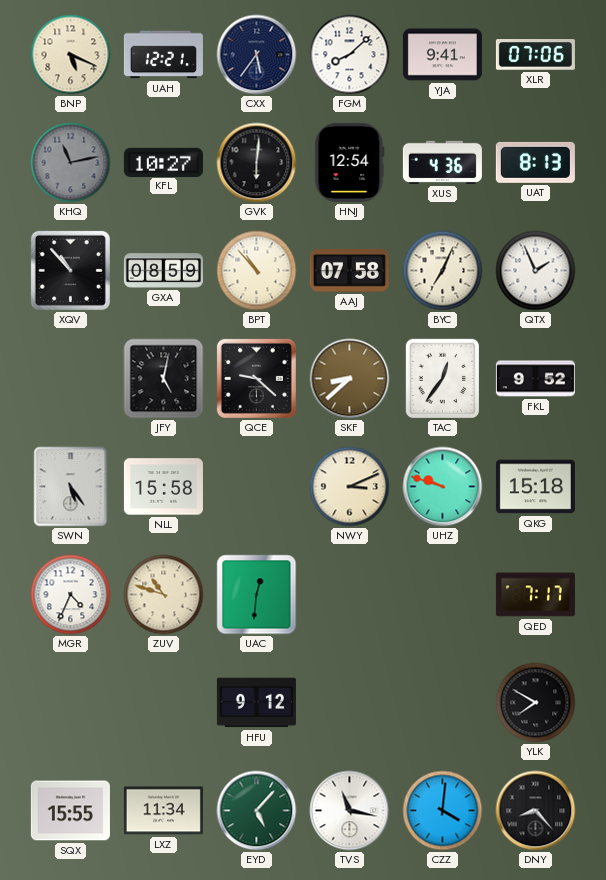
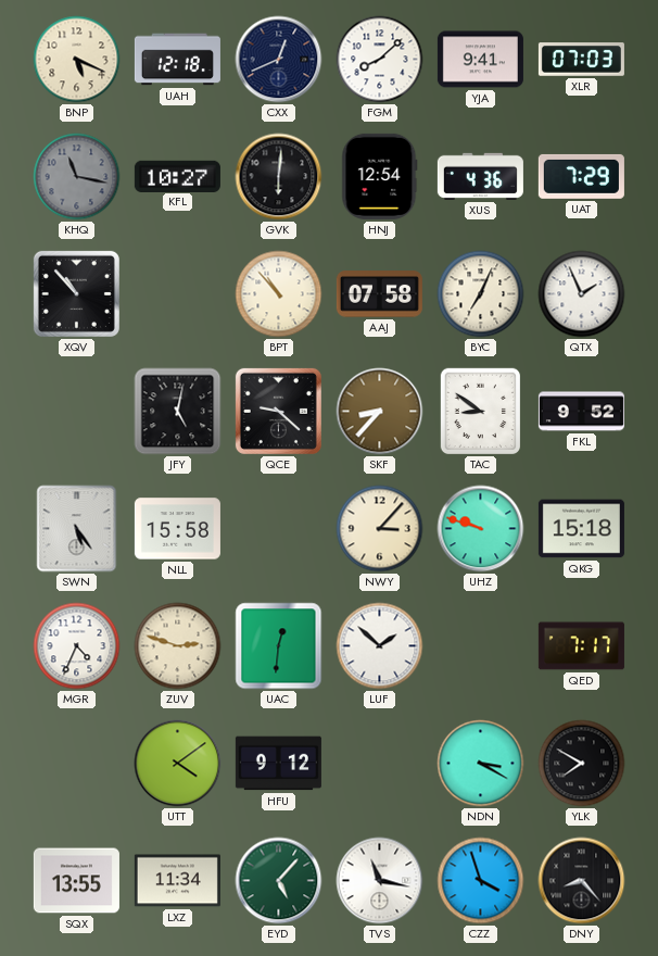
UAH: 12:21 -> 12:18 (177, 60)
CXX: 5:36 -> 12:41 (279, 60)
XLR: 07:06 -> 07:03 (581, 60)
KHQ: 11:13 -> 11:17 (77, 177)
UAT: 8:13 -> 7:29 (581, 176)
GXA: 08:59 -> none (163, 271)
SKF: 8:38 -> 8:37 (380, 412)
TAC: 12:36 -> 8:51 (481, 412)
NWY: 3:11 -> 3:07 (380, 529)
ZUV: 10:48 -> 2:48 (178, 646)
LUF: none -> 1:52 (380, 646)
UTT: none -> 4:09 (178, 764)
NDN: none -> 3:20 (481, 764)
SQX: 15:55 -> 13:55 (76, 881)
CZZ: 4:01 -> 3:57 (481, 881)
